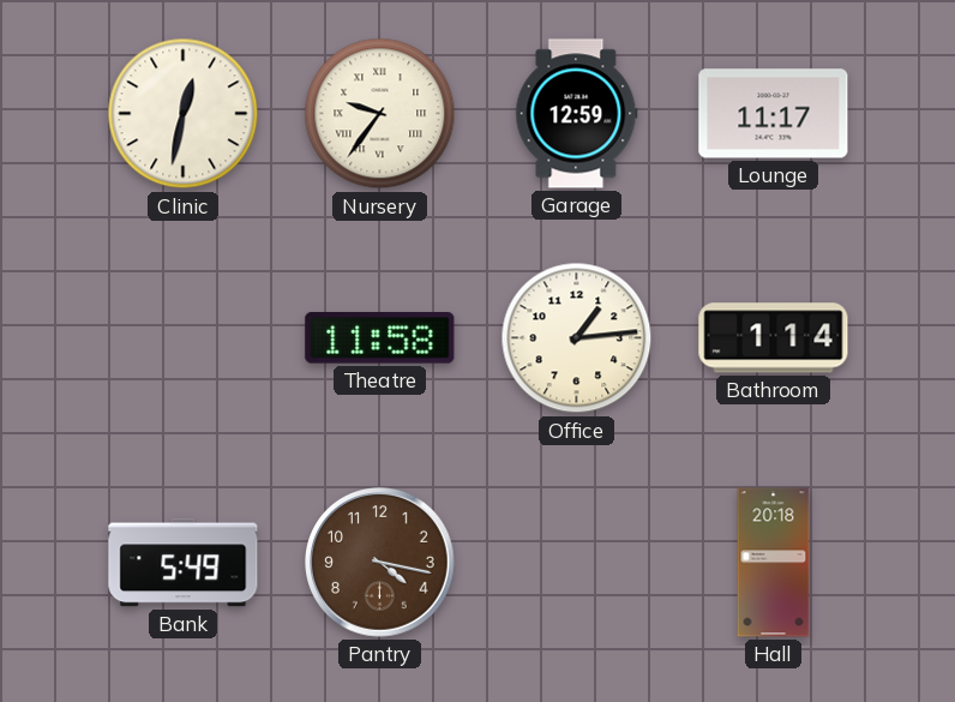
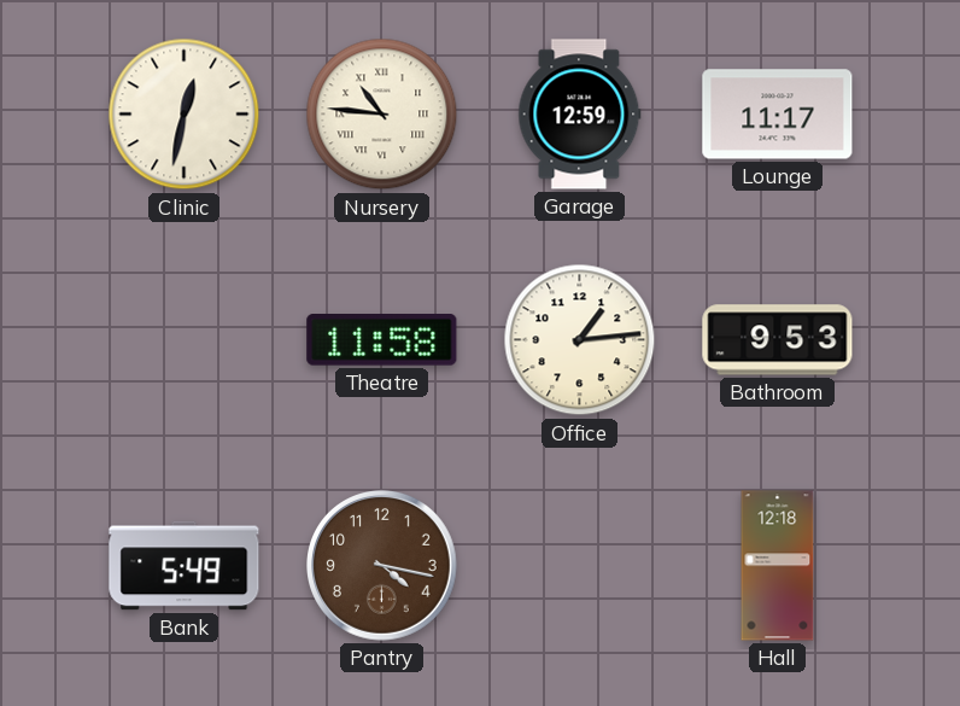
Nursery: 9:36 -> 10:46 (382, 115)
Bathroom: 1:14 -> 9:53 (778, 340)
Hall: 20:18 -> 12:18 (778, 566)
